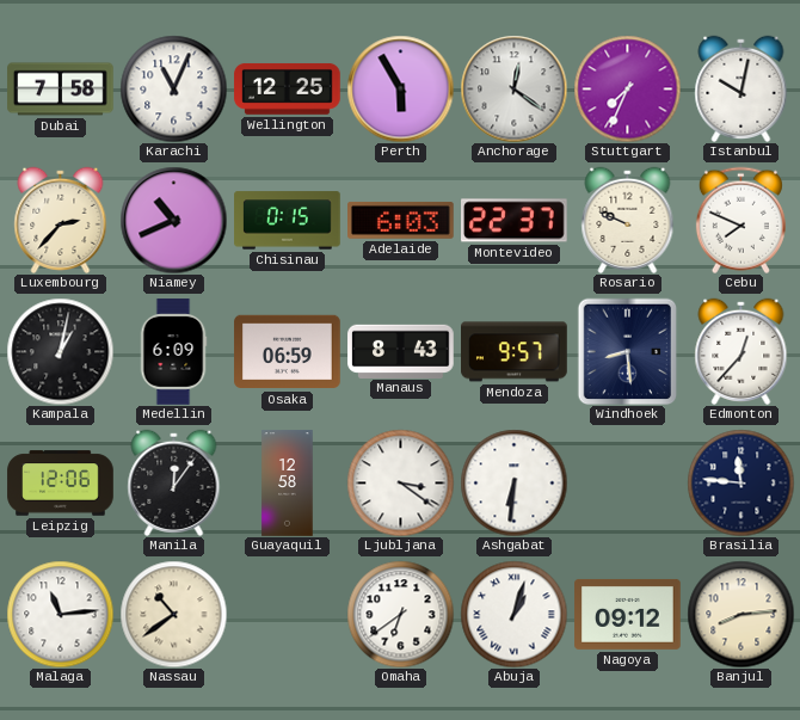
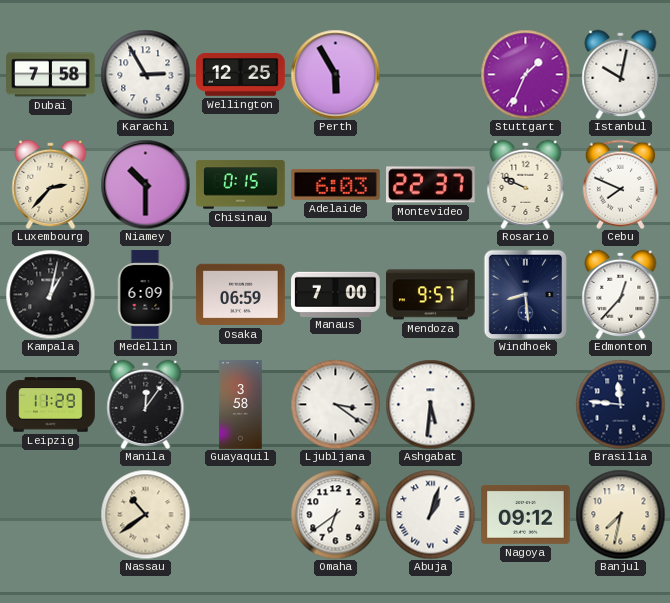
Karachi: 11:04 -> 2:55 (145, 74)
Anchorage: 12:21 -> none (513, 88)
Stuttgart: 7:34 -> 1:34 (525, 74)
Niamey: 10:41 -> 10:30 (145, 184)
Manaus: 8:43 -> 7:00 (336, 294)
Leipzig: 12:06 -> 11:29 (51, 405)
Guayaquil: 12:58 -> 3:58 (241, 405)
Ashgabat: 6:31 -> 5:31 (430, 404)
Malaga: 11:14 -> none (60, 614)
Banjul: 8:14 -> 7:32 (620, 514)
